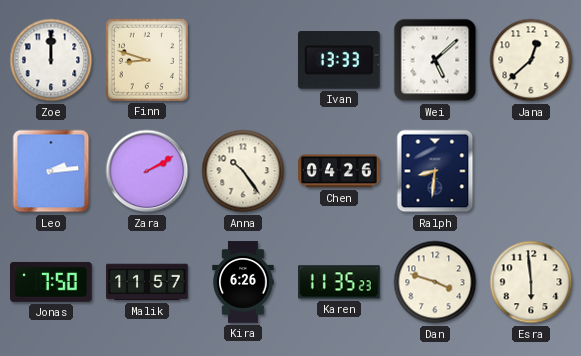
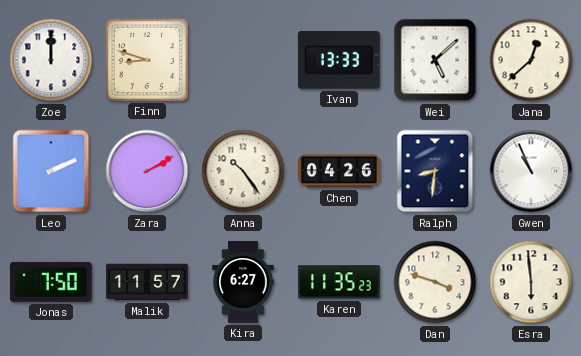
Leo: 2:14 -> 2:11 (51, 171)
Gwen: none -> 10:56 (531, 171)
Kira: 6:26 -> 6:27 (243, 282)
